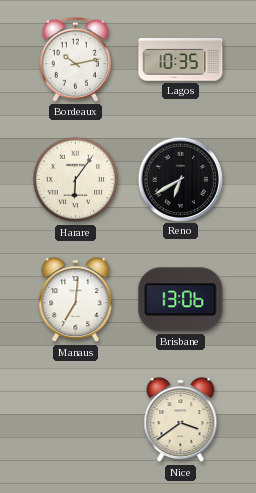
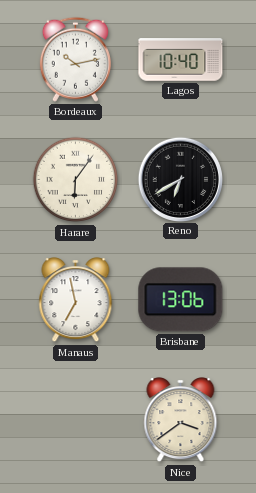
Lagos: 10:35 -> 10:40 (181, 60)
Manaus: 7:01 -> 6:58 (76, 300)
